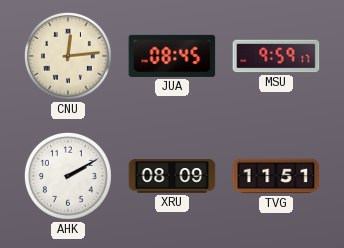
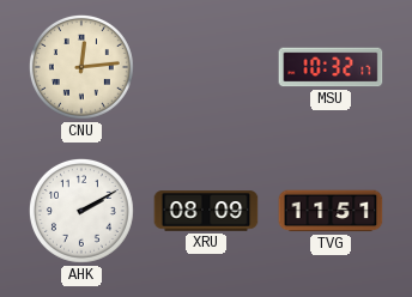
JUA: 08:45 -> none (172, 56)
MSU: 9:59 -> 10:32 (331, 67)
